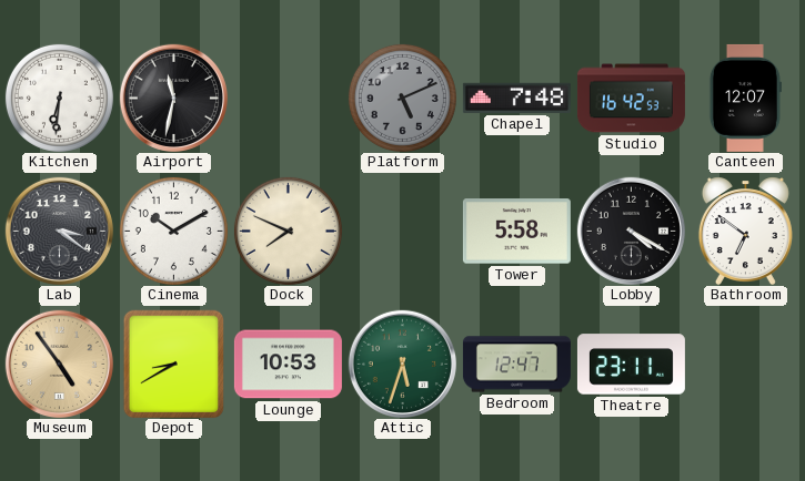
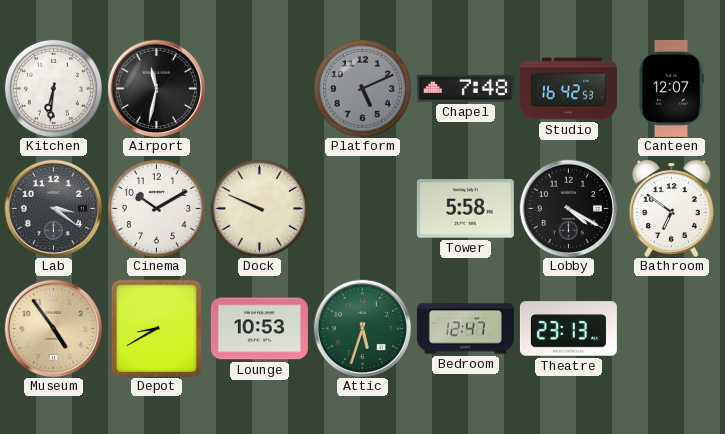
Dock: 7:49 -> 9:49 (259, 208)
Theatre: 23:11 -> 23:13 (568, 329)
